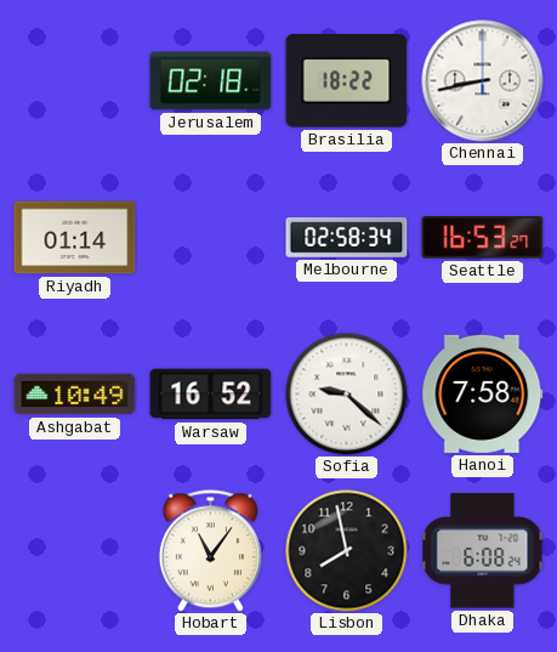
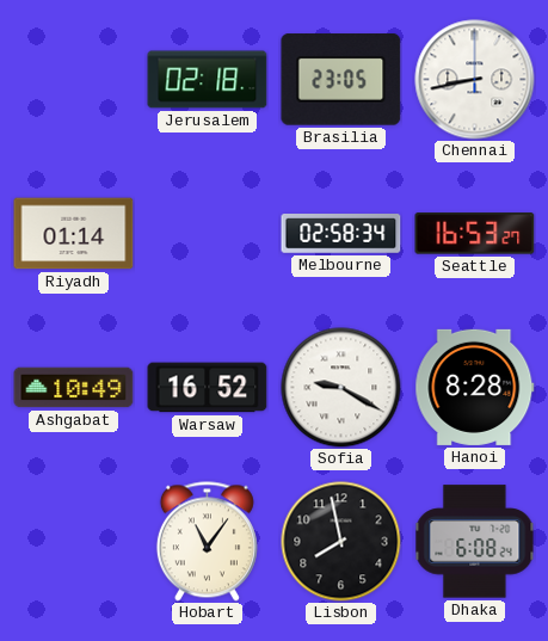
Brasilia: 18:22 -> 23:05 (341, 80)
Sofia: 9:22 -> 9:20 (341, 388)
Hanoi: 7:58 -> 8:28 (475, 387)
